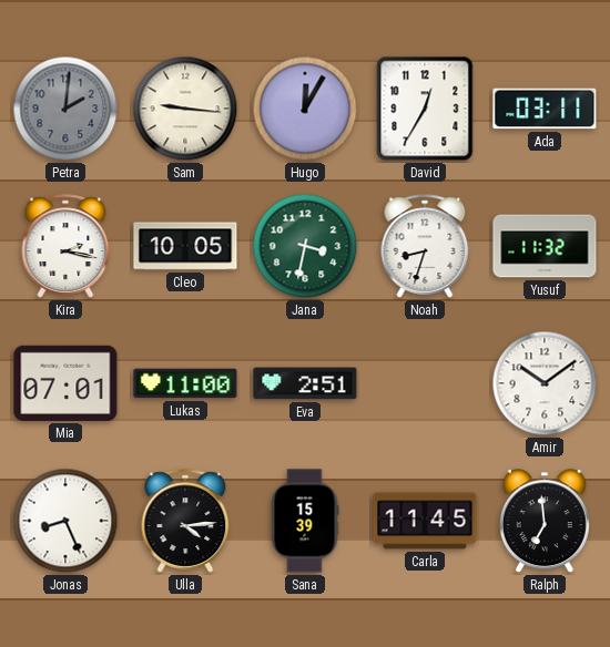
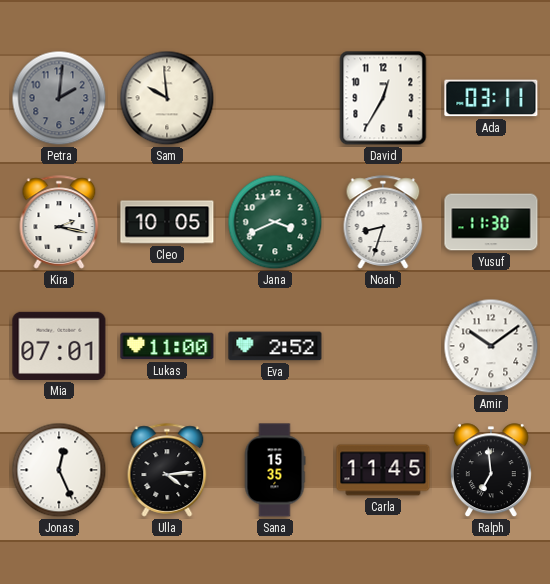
Sam: 9:16 -> 9:59 (167, 98)
Hugo: 12:05 -> none (305, 109)
Jana: 3:32 -> 3:41 (275, 222)
Yusuf: 11:32 -> 11:30 (491, 222)
Eva: 2:51 -> 2:52 (275, 346)
Jonas: 8:26 -> 12:26 (59, 470)
Sana: 15:39 -> 15:35 (275, 470)
